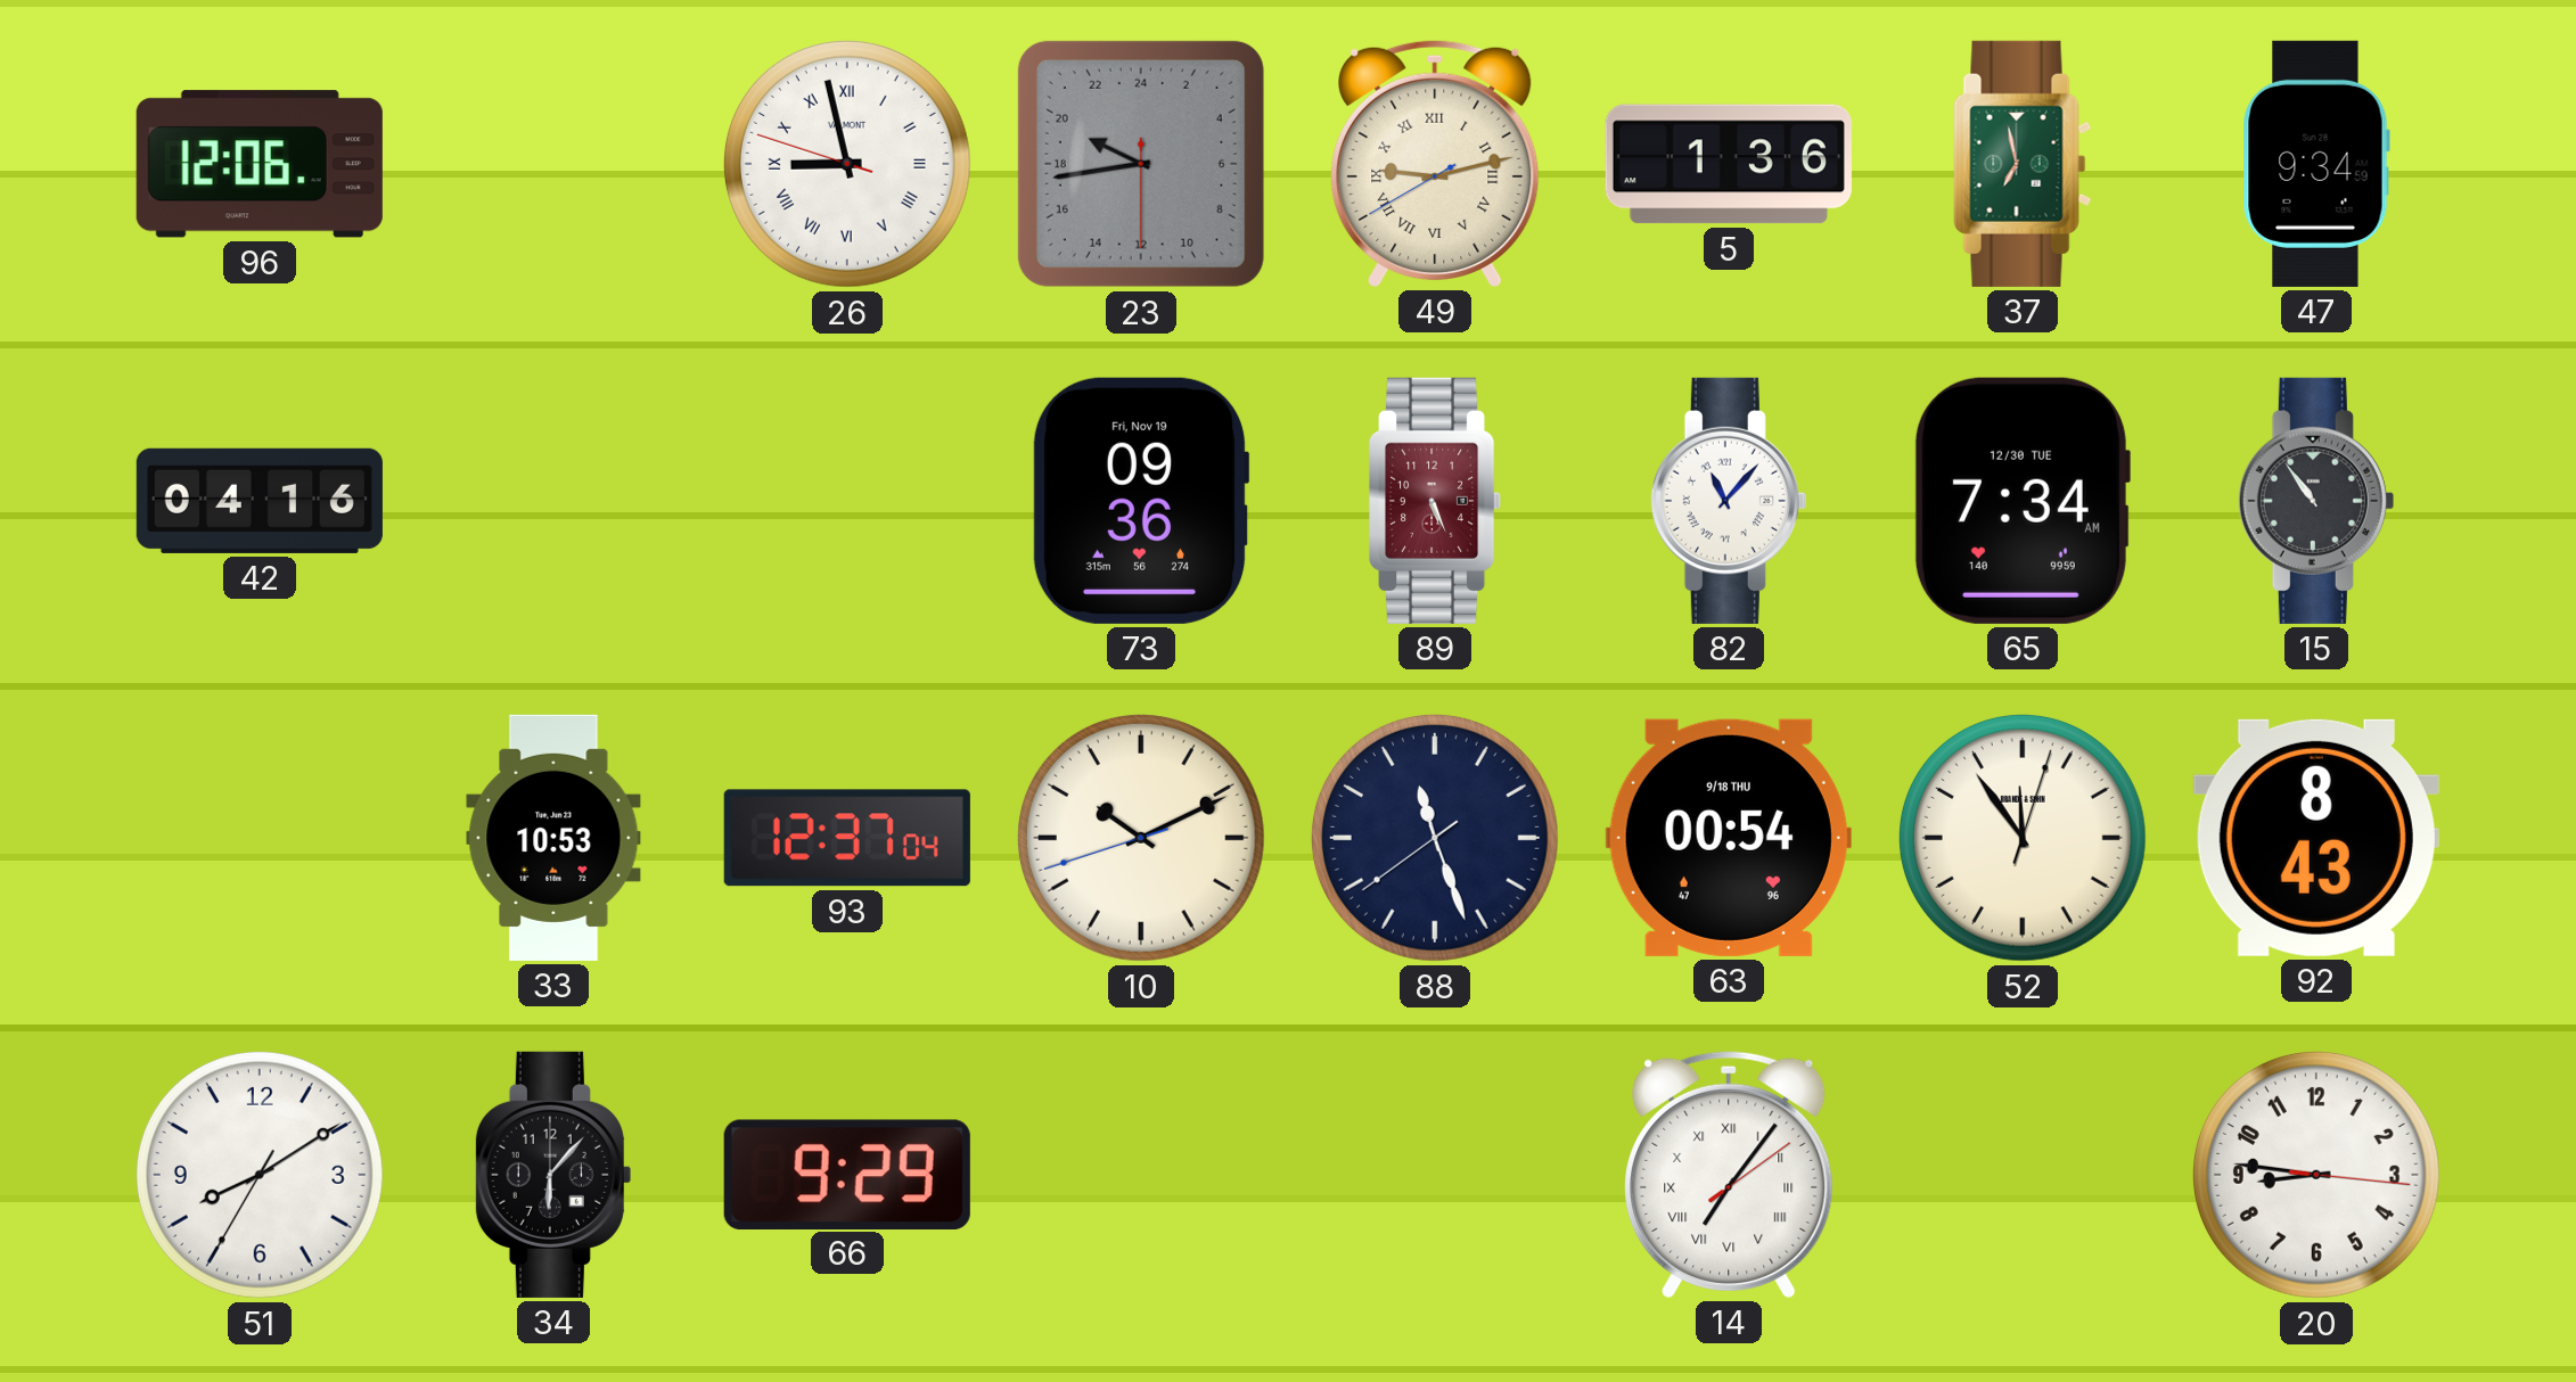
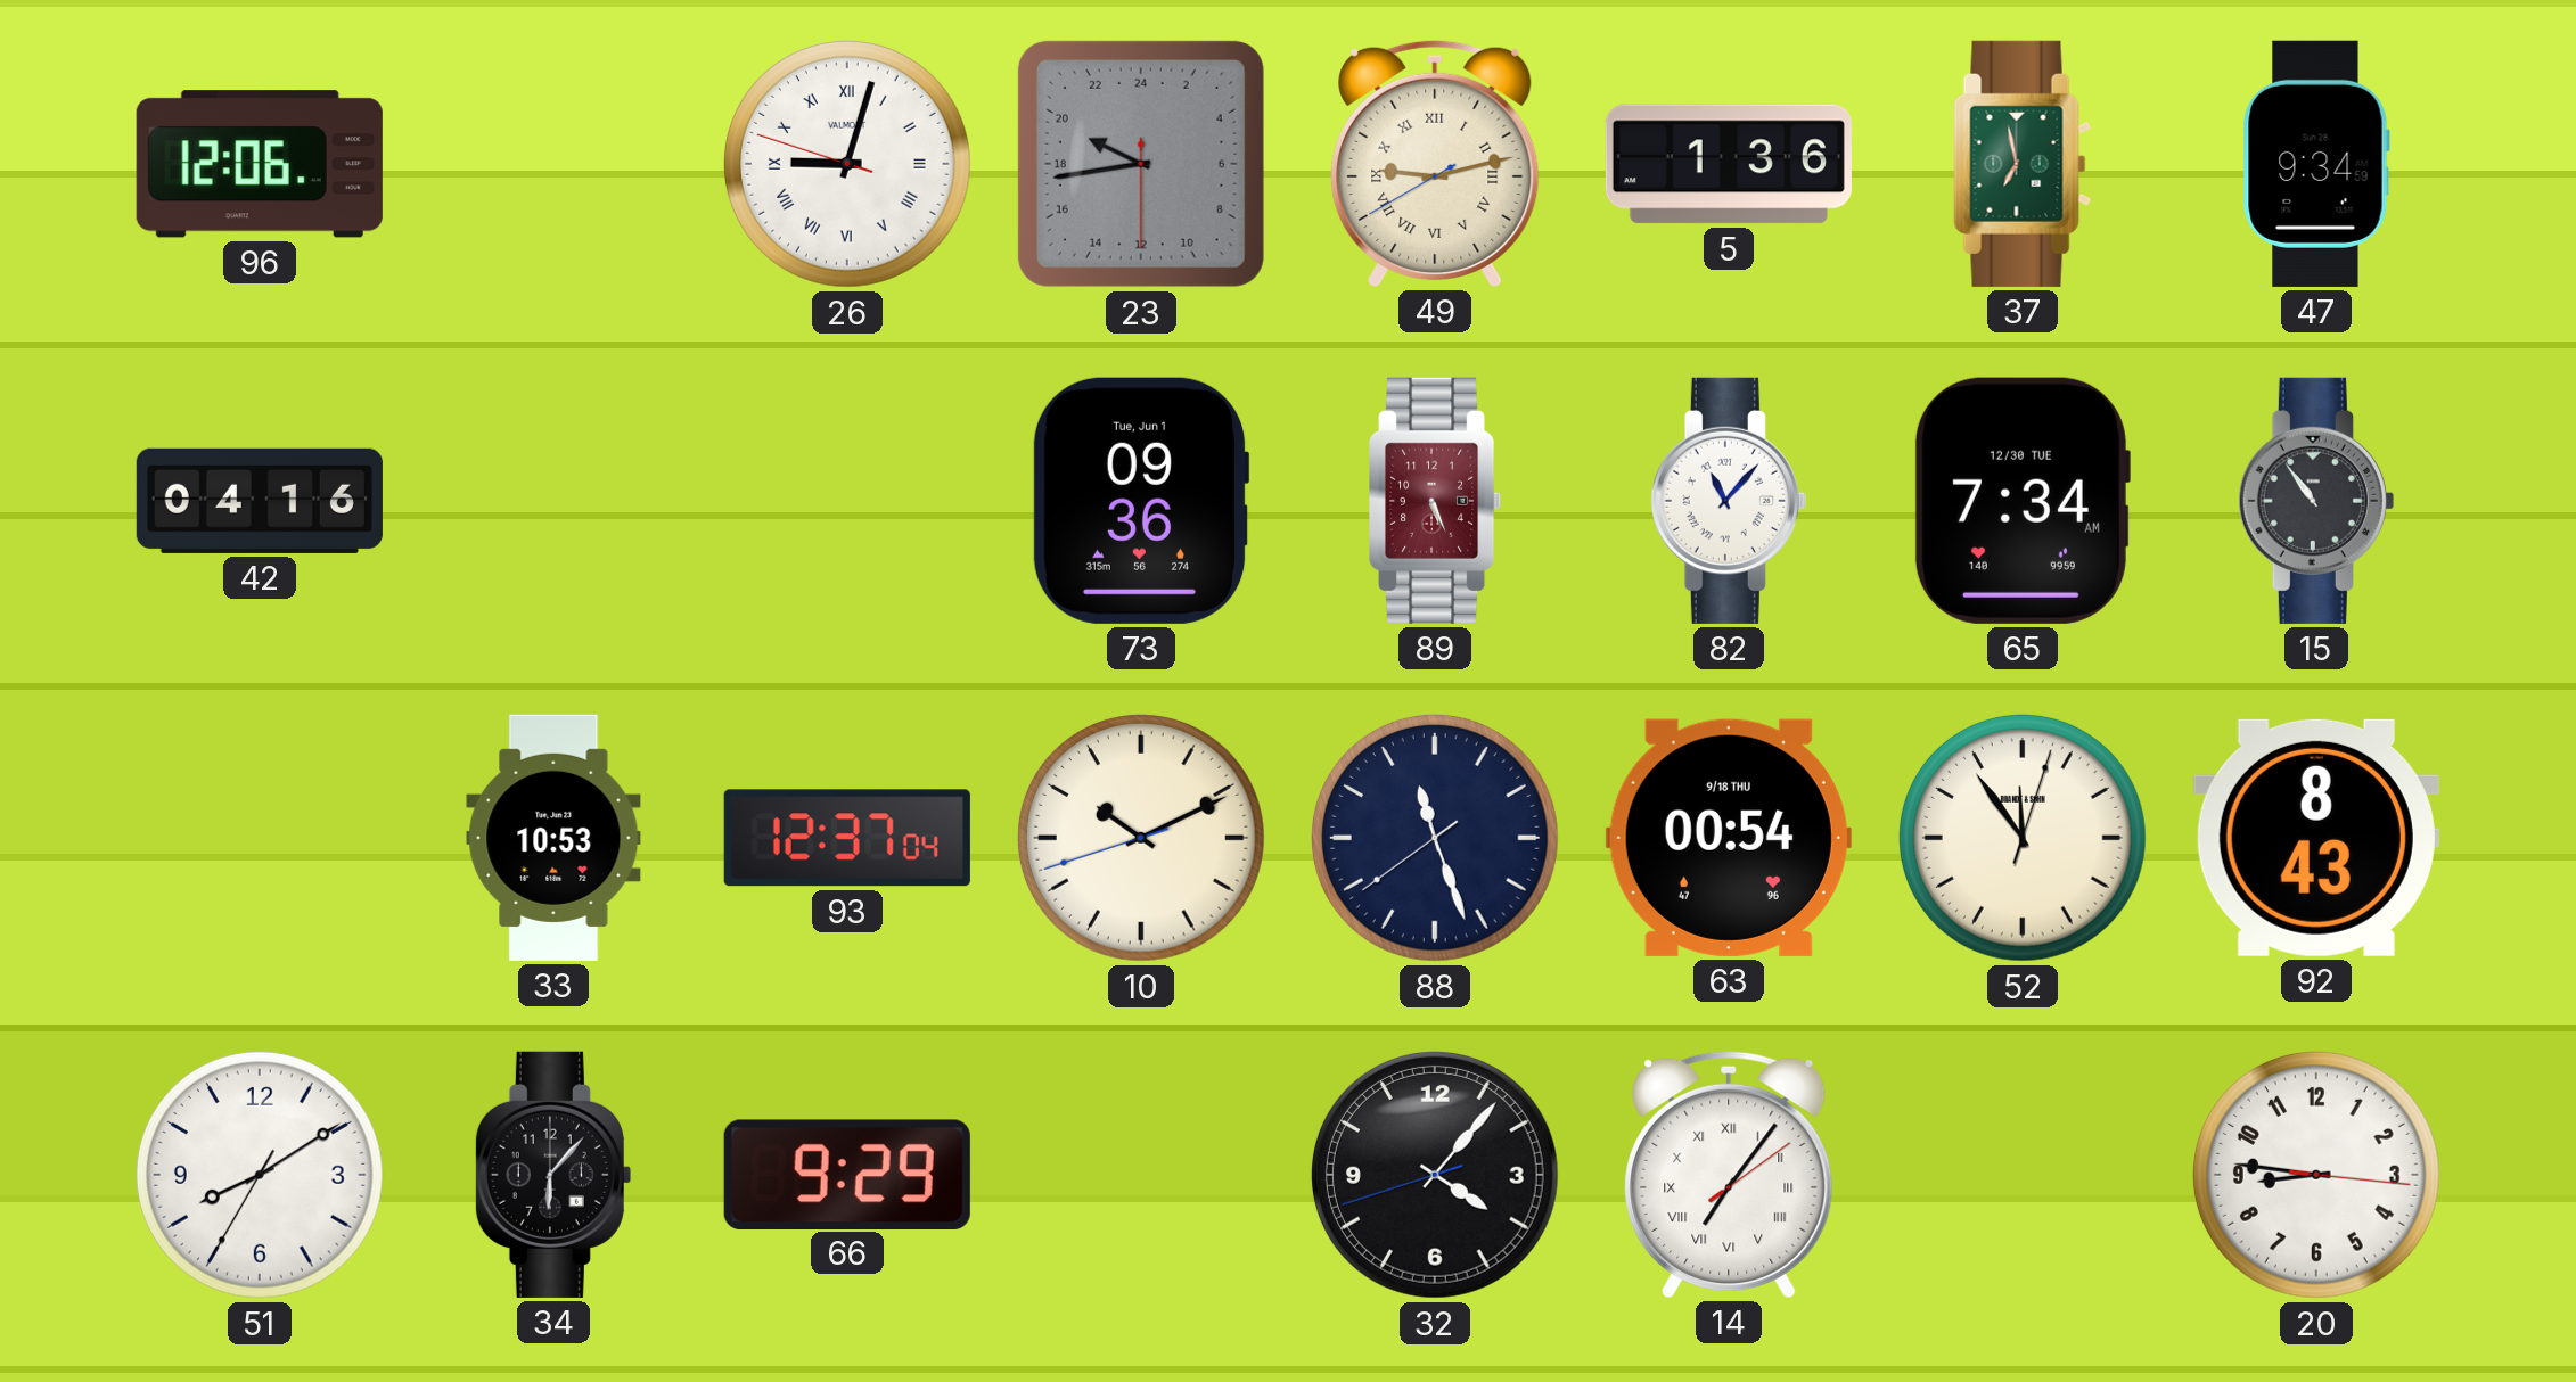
26: 8:57 -> 9:02 (847, 164)
73 date: Fri, Nov 19 -> Tue, Jun 1 (1141, 501)
32: none -> 4:06 (1435, 1175)
